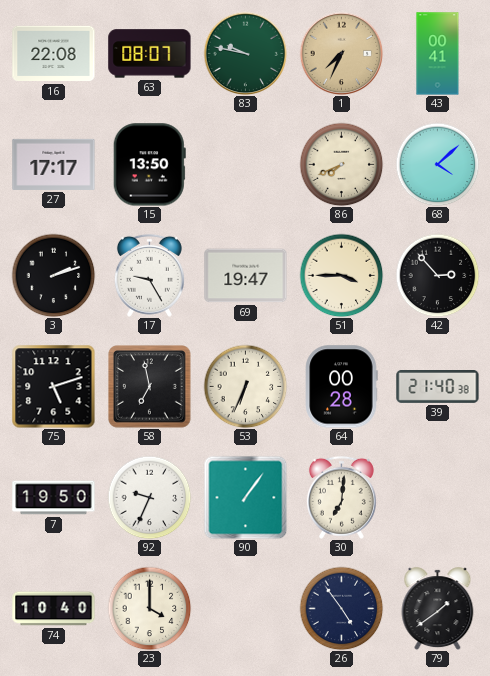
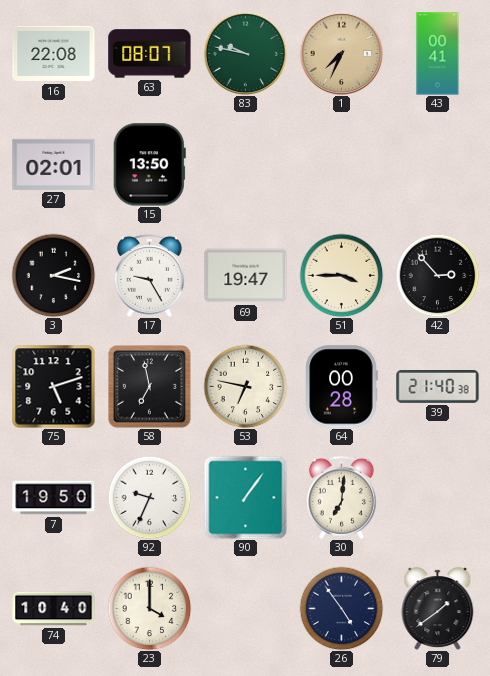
27: 17:17 -> 02:01 (54, 164)
86: 7:41 -> none (341, 164)
68: 4:08 -> none (437, 164)
3: 2:12 -> 2:17 (53, 275)
53: 6:34 -> 6:47 (245, 386)
